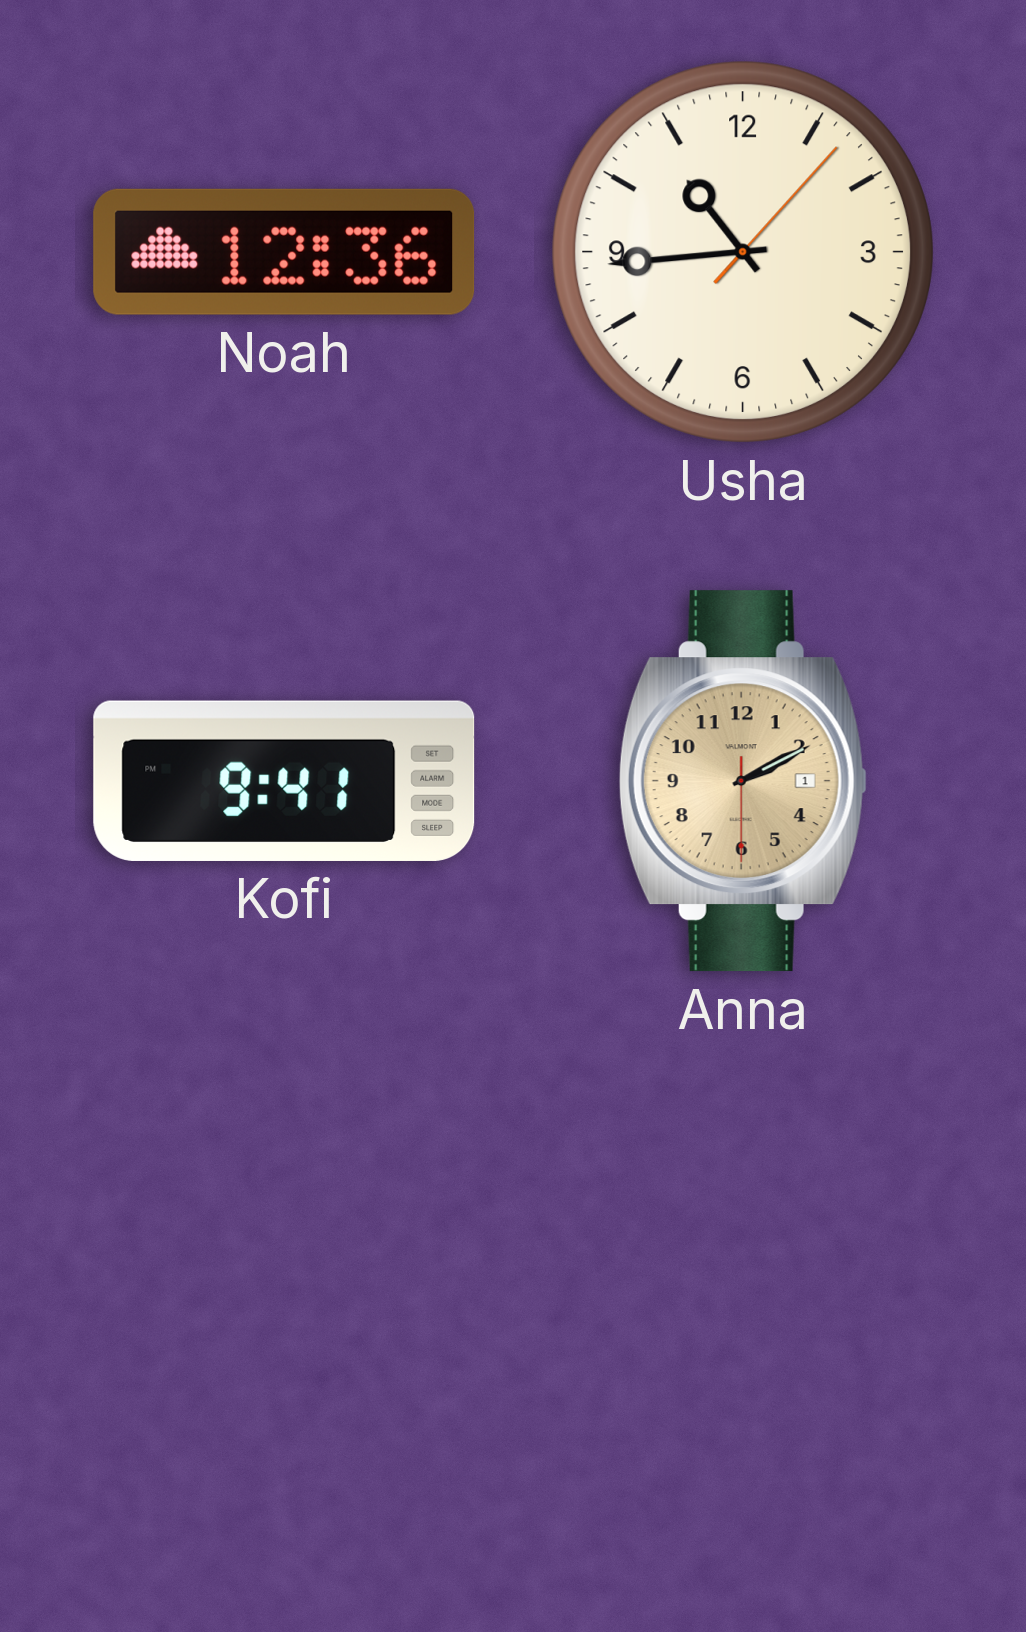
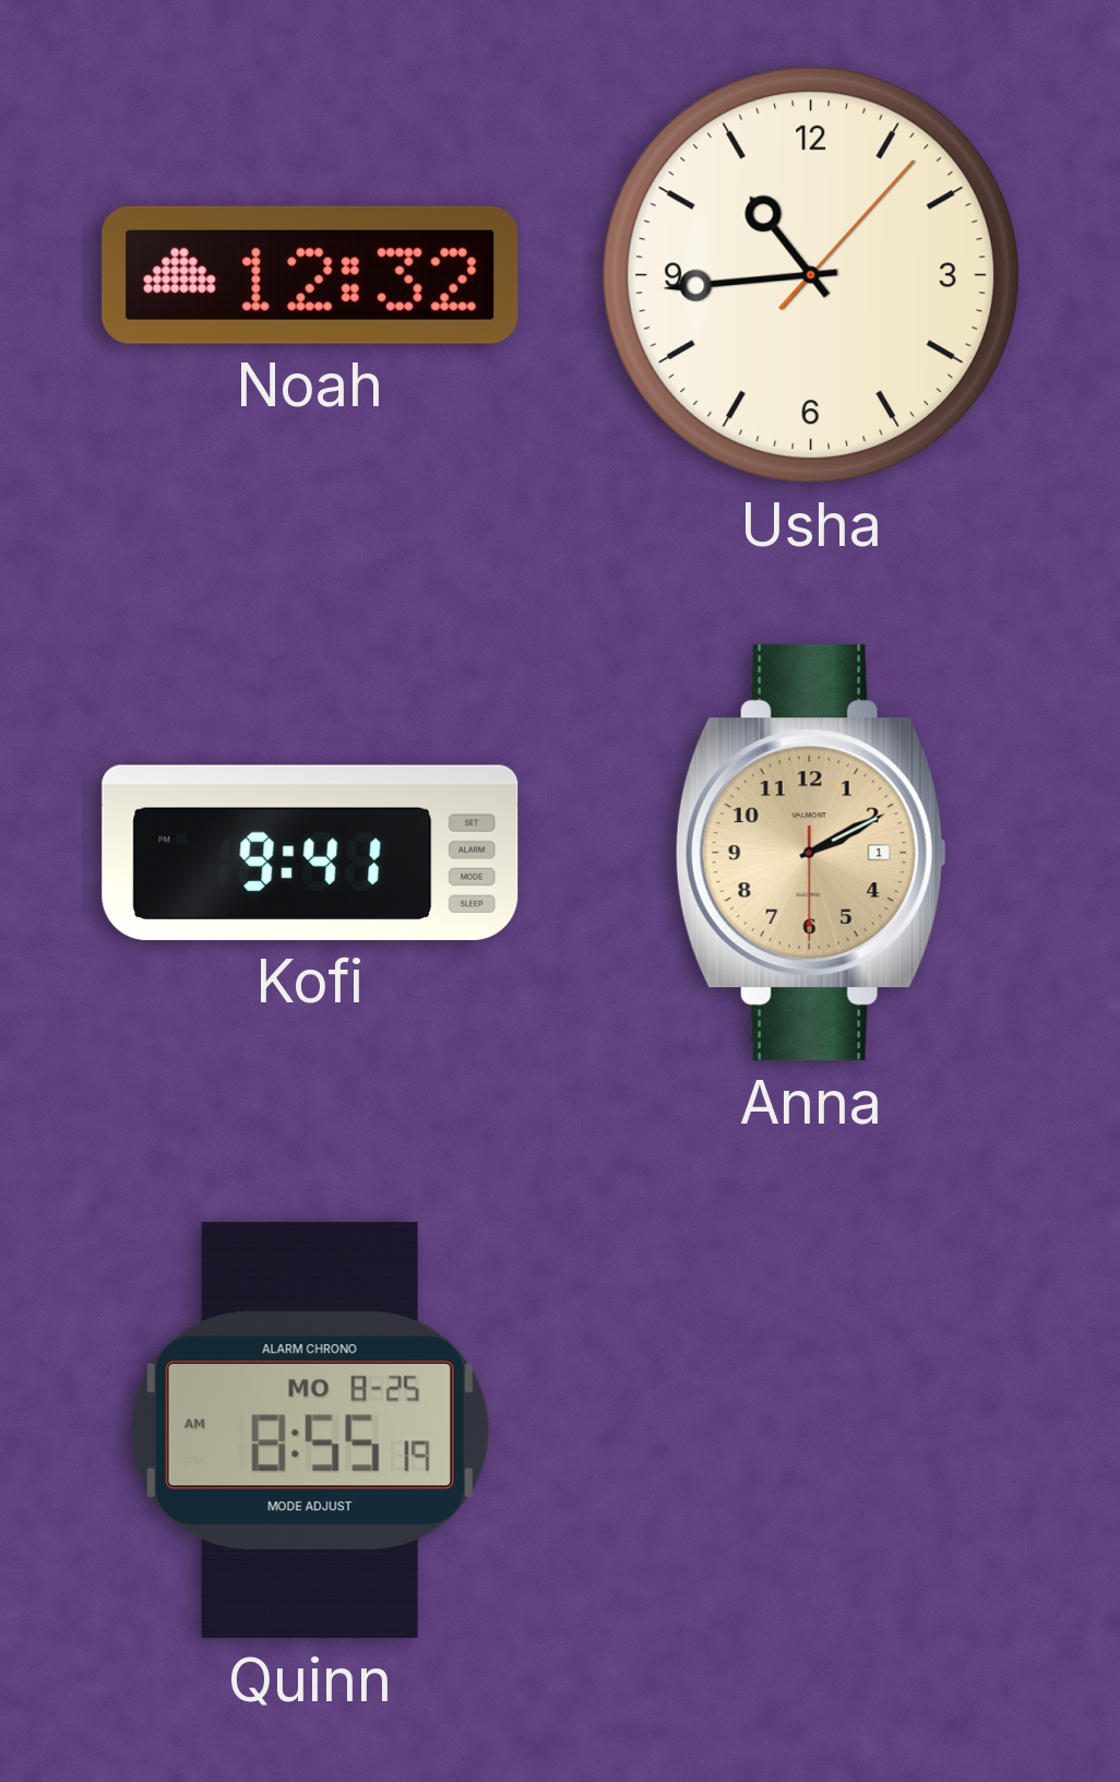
Noah: 12:36 -> 12:32 (310, 275)
Quinn: none -> 8:55 (310, 1430)
